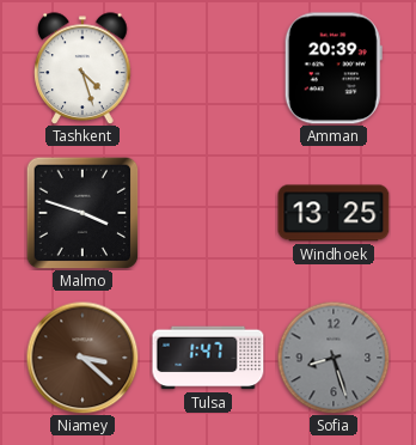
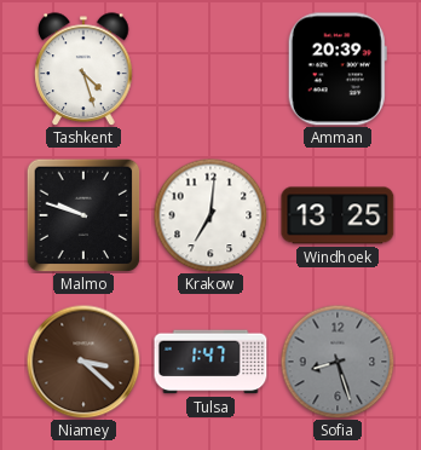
Malmo: 3:48 -> 9:48 (83, 215)
Krakow: none -> 7:01 (211, 215)
